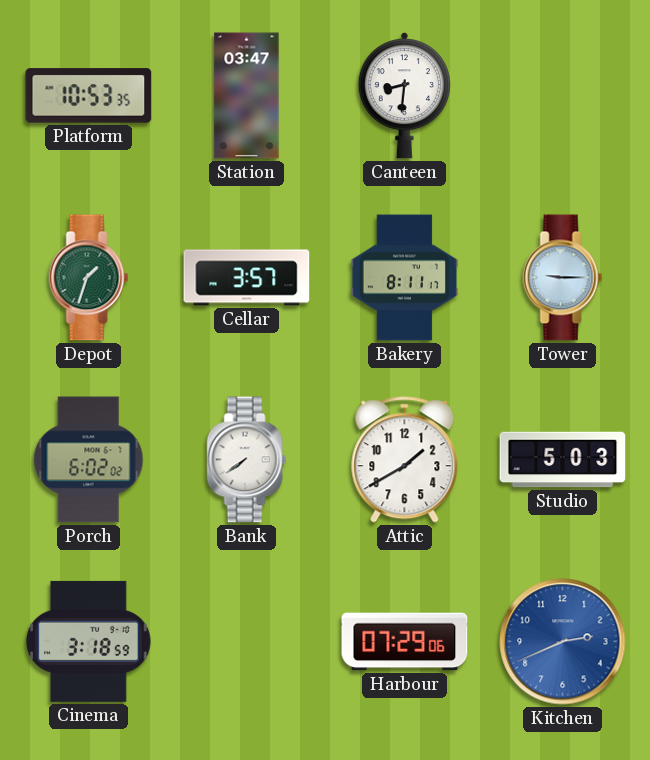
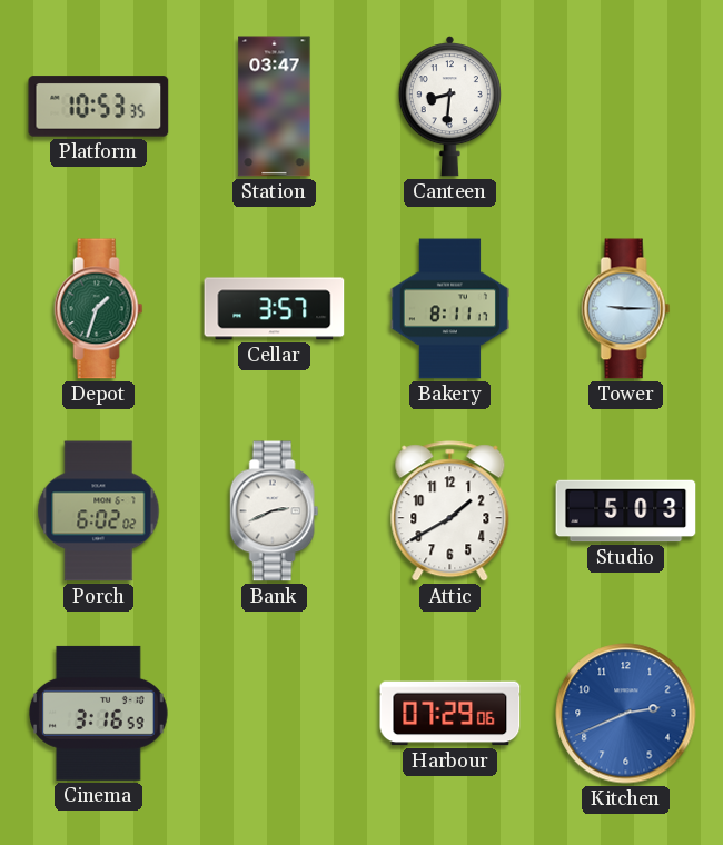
Bank: 7:39 -> 2:41 (275, 511)
Cinema: 3:18 -> 3:16 (99, 713)
